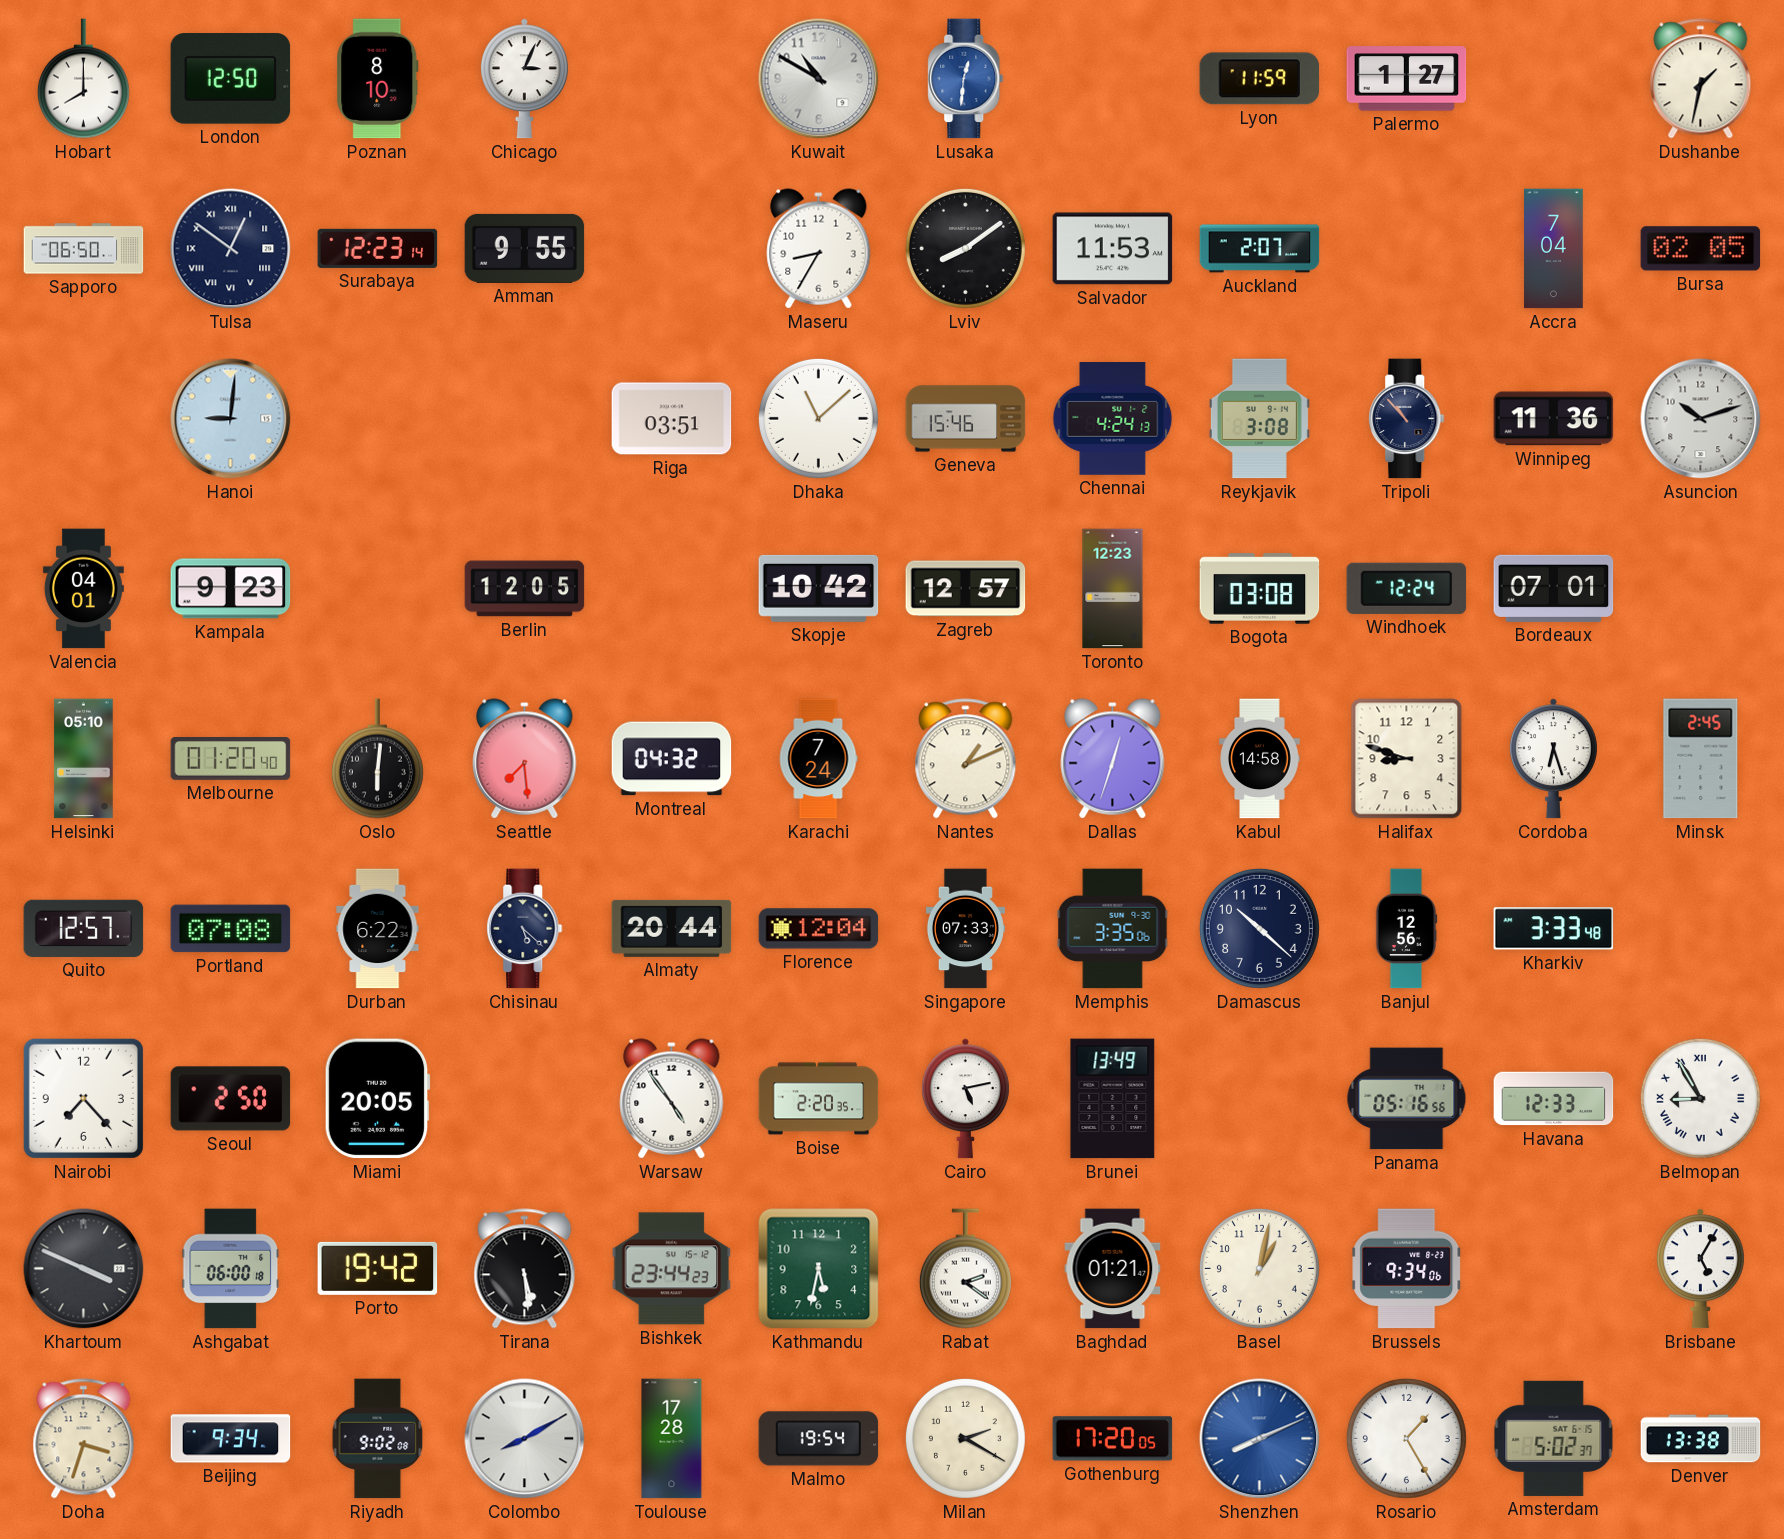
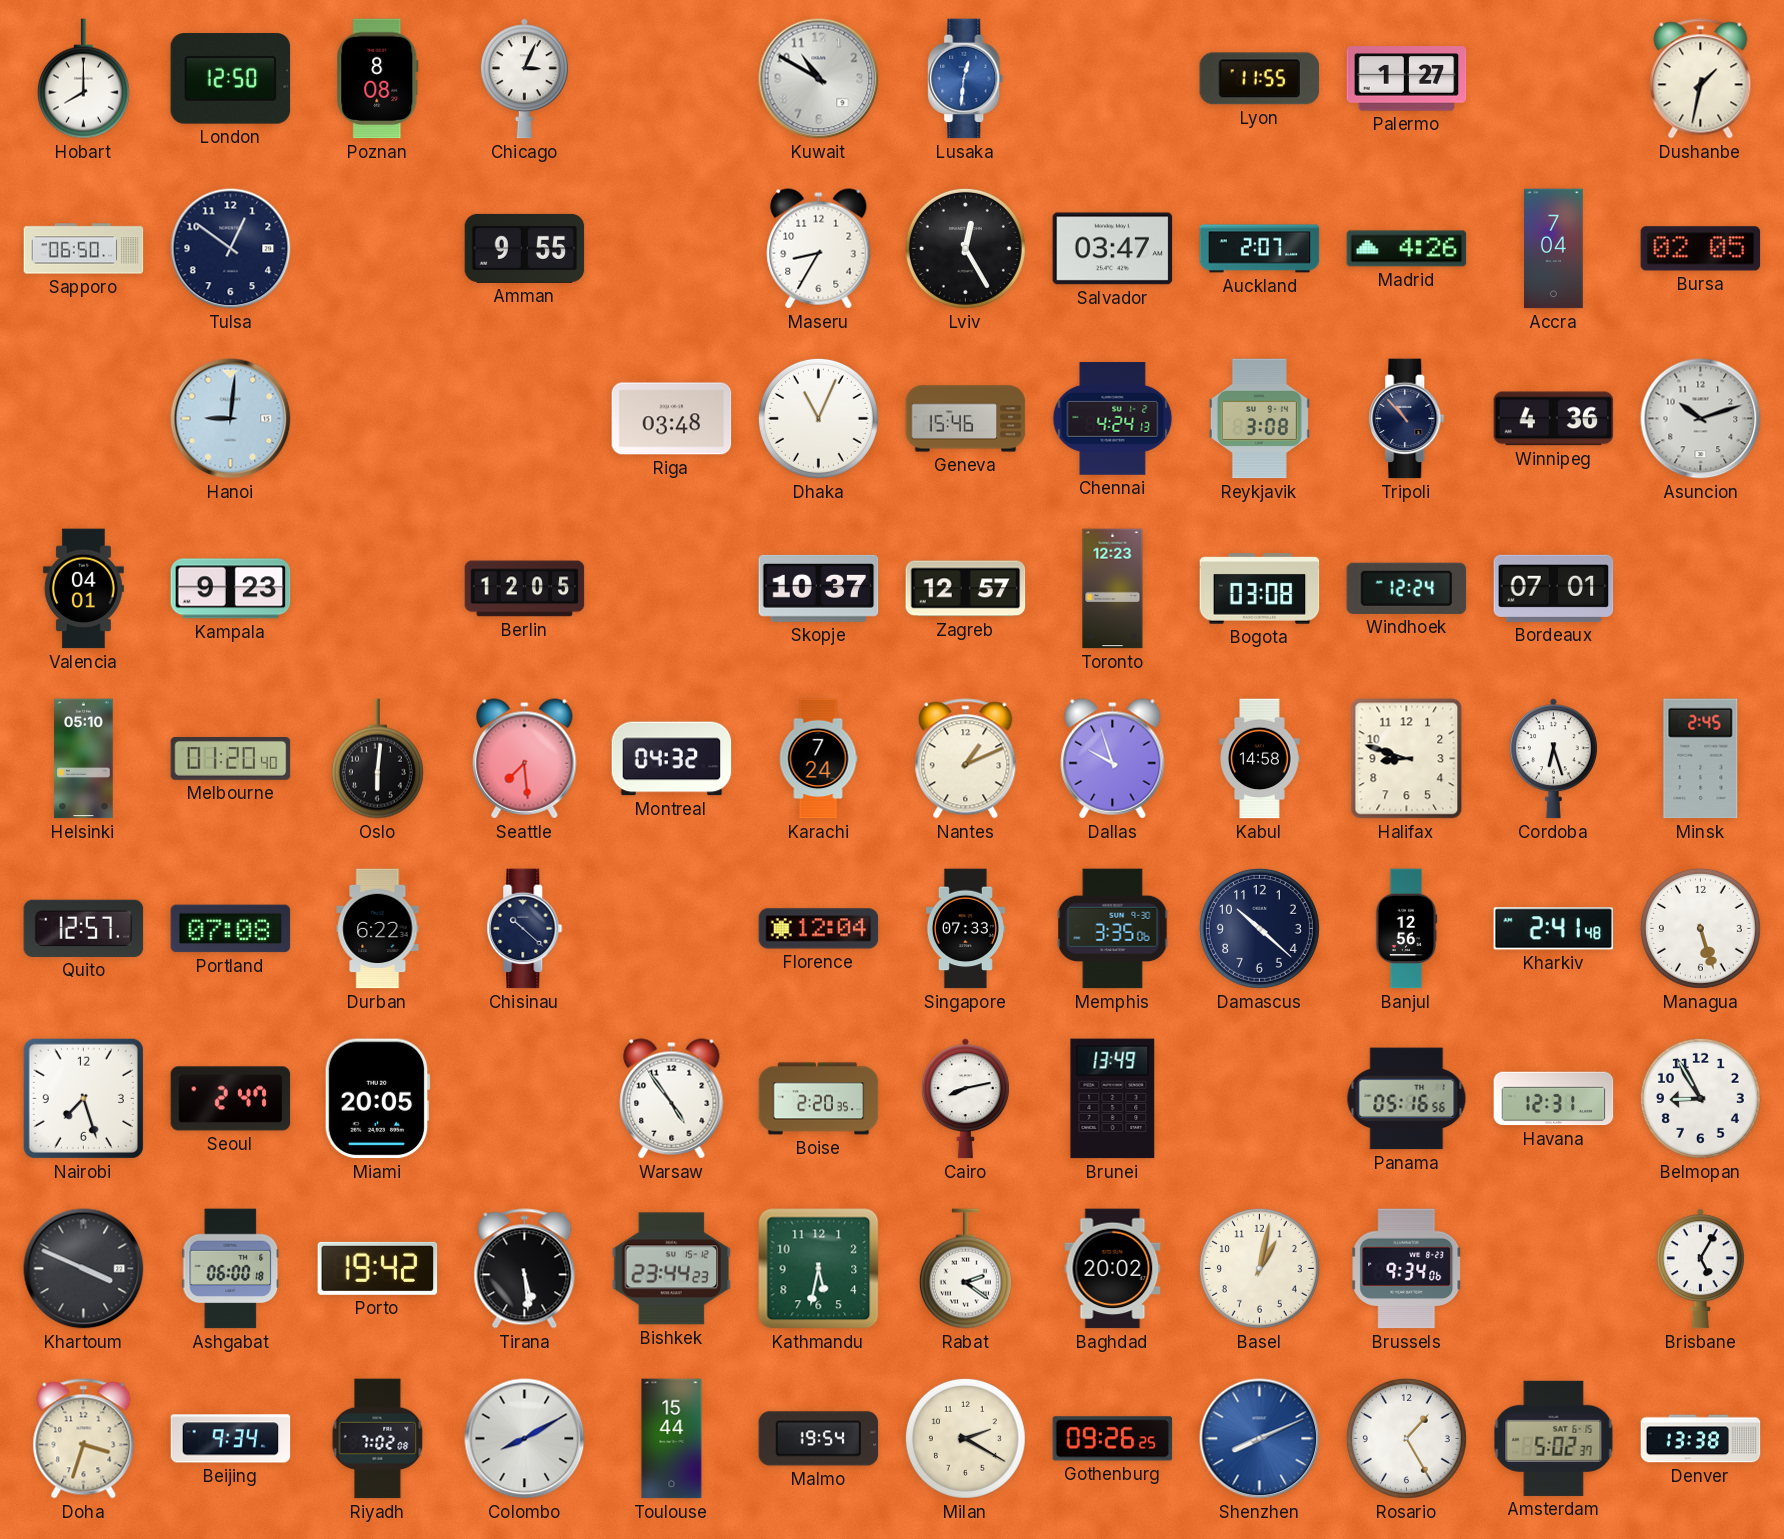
Poznan: 8:10 -> 8:08 (378, 79)
Lyon: 11:59 -> 11:55 (1260, 79)
Tulsa numerals: Roman -> Arabic (231, 249)
Surabaya: 12:23 -> none (378, 248)
Lviv: 8:09 -> 12:25 (965, 248)
Salvador: 11:53 -> 03:47 (1113, 249)
Madrid: none -> 4:26 (1407, 249)
Riga: 03:51 -> 03:48 (672, 419)
Dhaka: 11:08 -> 11:04 (818, 418)
Winnipeg: 11:36 -> 4:36 (1554, 419)
Skopje: 10:42 -> 10:37 (819, 588)
Dallas: 12:33 -> 9:57 (1113, 759)
Chisinau: 5:22 -> 10:22 (525, 929)
Almaty: 20:44 -> none (672, 928)
Kharkiv: 3:33 -> 2:41 (1554, 929)
Managua: none -> 5:27 (1700, 928)
Nairobi: 7:23 -> 7:27 (83, 1098)
Seoul: 2:50 -> 2:47 (231, 1099)
Cairo: 5:13 -> 8:13 (965, 1099)
Havana: 12:33 -> 12:31 (1554, 1099)
Belmopan numerals: Roman -> Arabic (1700, 1098)
Baghdad: 01:21 -> 20:02 (1113, 1269)
Riyadh: 9:02 -> 7:02 (378, 1439)
Toulouse: 17:28 -> 15:44 (672, 1439)
Gothenburg: 17:20 -> 09:26 (1113, 1439)
